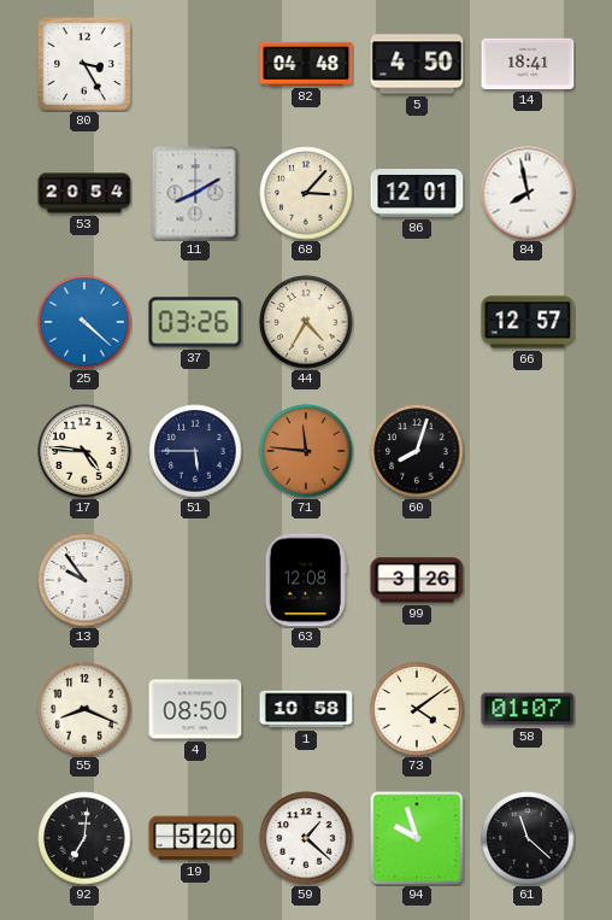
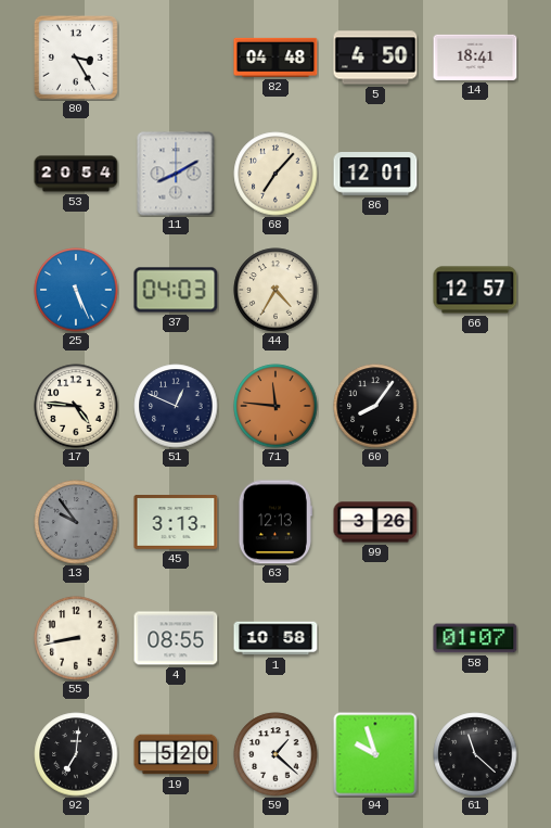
68: 3:07 -> 7:07 (275, 174)
84: 7:58 -> none (528, 193)
25: 4:22 -> 5:26 (76, 290)
37: 03:26 -> 04:03 (176, 290)
51: 5:45 -> 12:49 (176, 406)
60: 8:03 -> 8:06 (375, 406)
13 dial: white -> grey (76, 522)
45: none -> 3:13 (176, 523)
63: 12:08 -> 12:13 (275, 522)
55: 8:19 -> 8:43 (76, 638)
4: 08:50 -> 08:55 (176, 638)
73: 4:09 -> none (417, 709)
